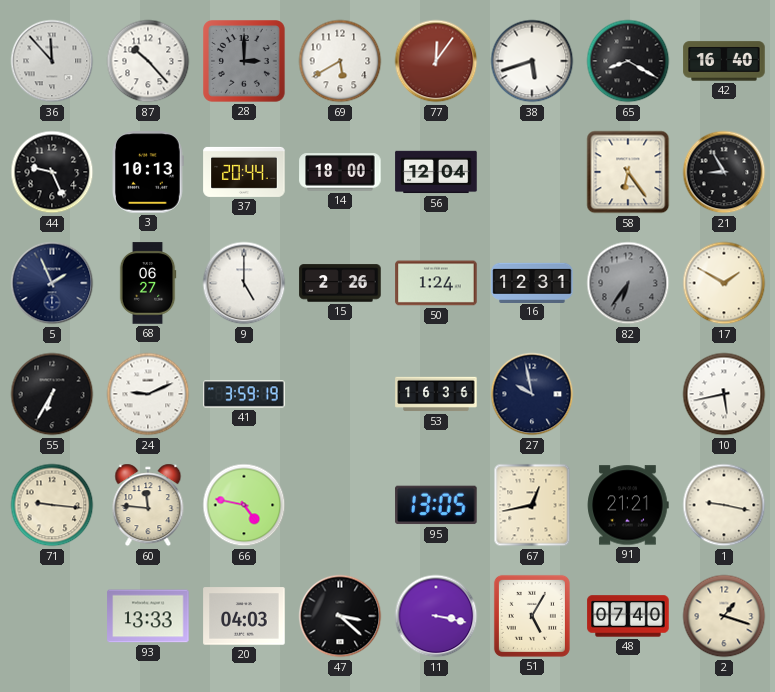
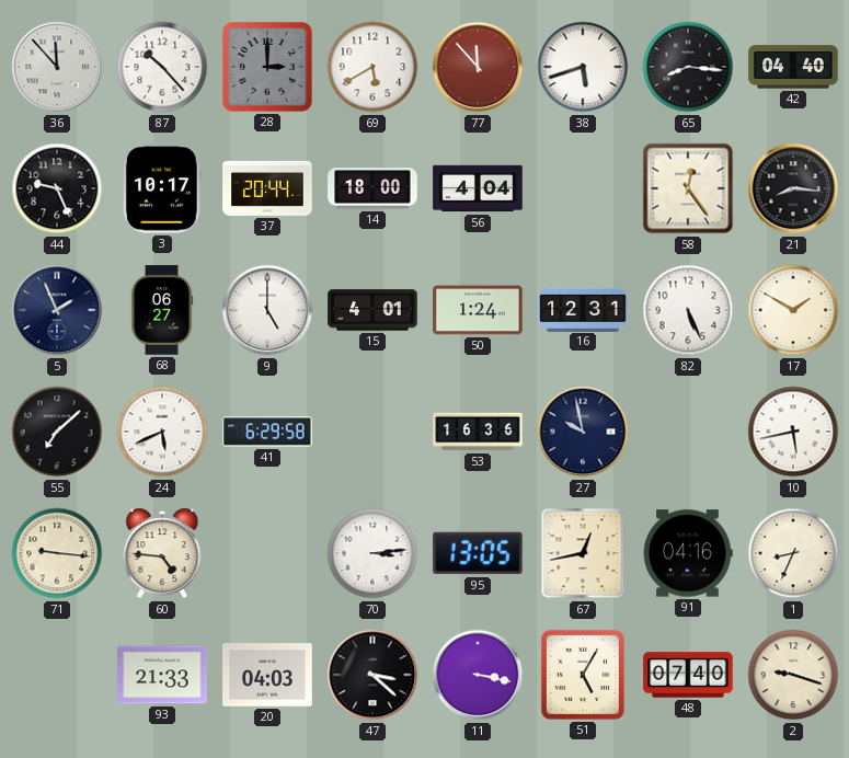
77: 12:06 -> 11:53 (478, 67)
65: 8:20 -> 8:16 (688, 67)
42: 16:40 -> 04:40 (793, 67)
3: 10:13 -> 10:17 (163, 188)
56: 12:04 -> 4:04 (478, 188)
58: 6:24 -> 12:24 (688, 188)
21: 8:55 -> 8:16 (793, 188)
15: 2:26 -> 4:01 (372, 310)
82: 6:36 -> 5:26 (688, 310)
82 dial: grey -> white (688, 310)
55: 6:35 -> 7:08 (57, 432)
24: 9:11 -> 5:41 (162, 432)
41: 3:59 -> 6:29 (267, 432)
60: 11:46 -> 4:46 (162, 553)
66: 4:47 -> none (244, 505)
70: none -> 3:14 (372, 553)
91: 21:21 -> 04:16 (688, 553)
1: 9:17 -> 8:34 (793, 553)
93: 13:33 -> 21:33 (162, 675)
2: 1:18 -> 9:18 (793, 675)
